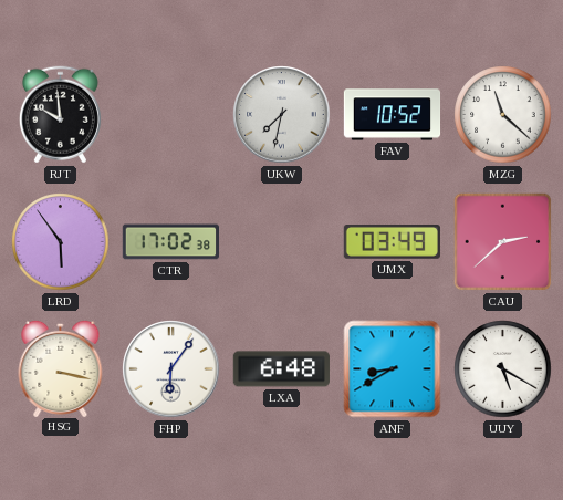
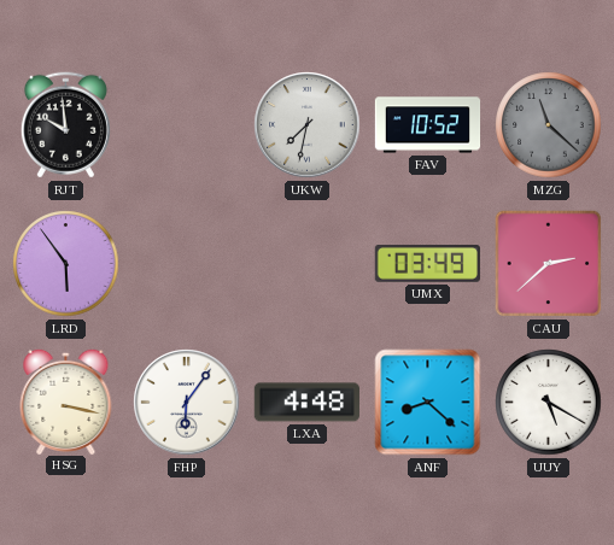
MZG dial: white -> grey (549, 125)
CTR: 17:02 -> none (170, 242)
LXA: 6:48 -> 4:48 (306, 403)
ANF: 8:40 -> 8:22 (428, 403)
